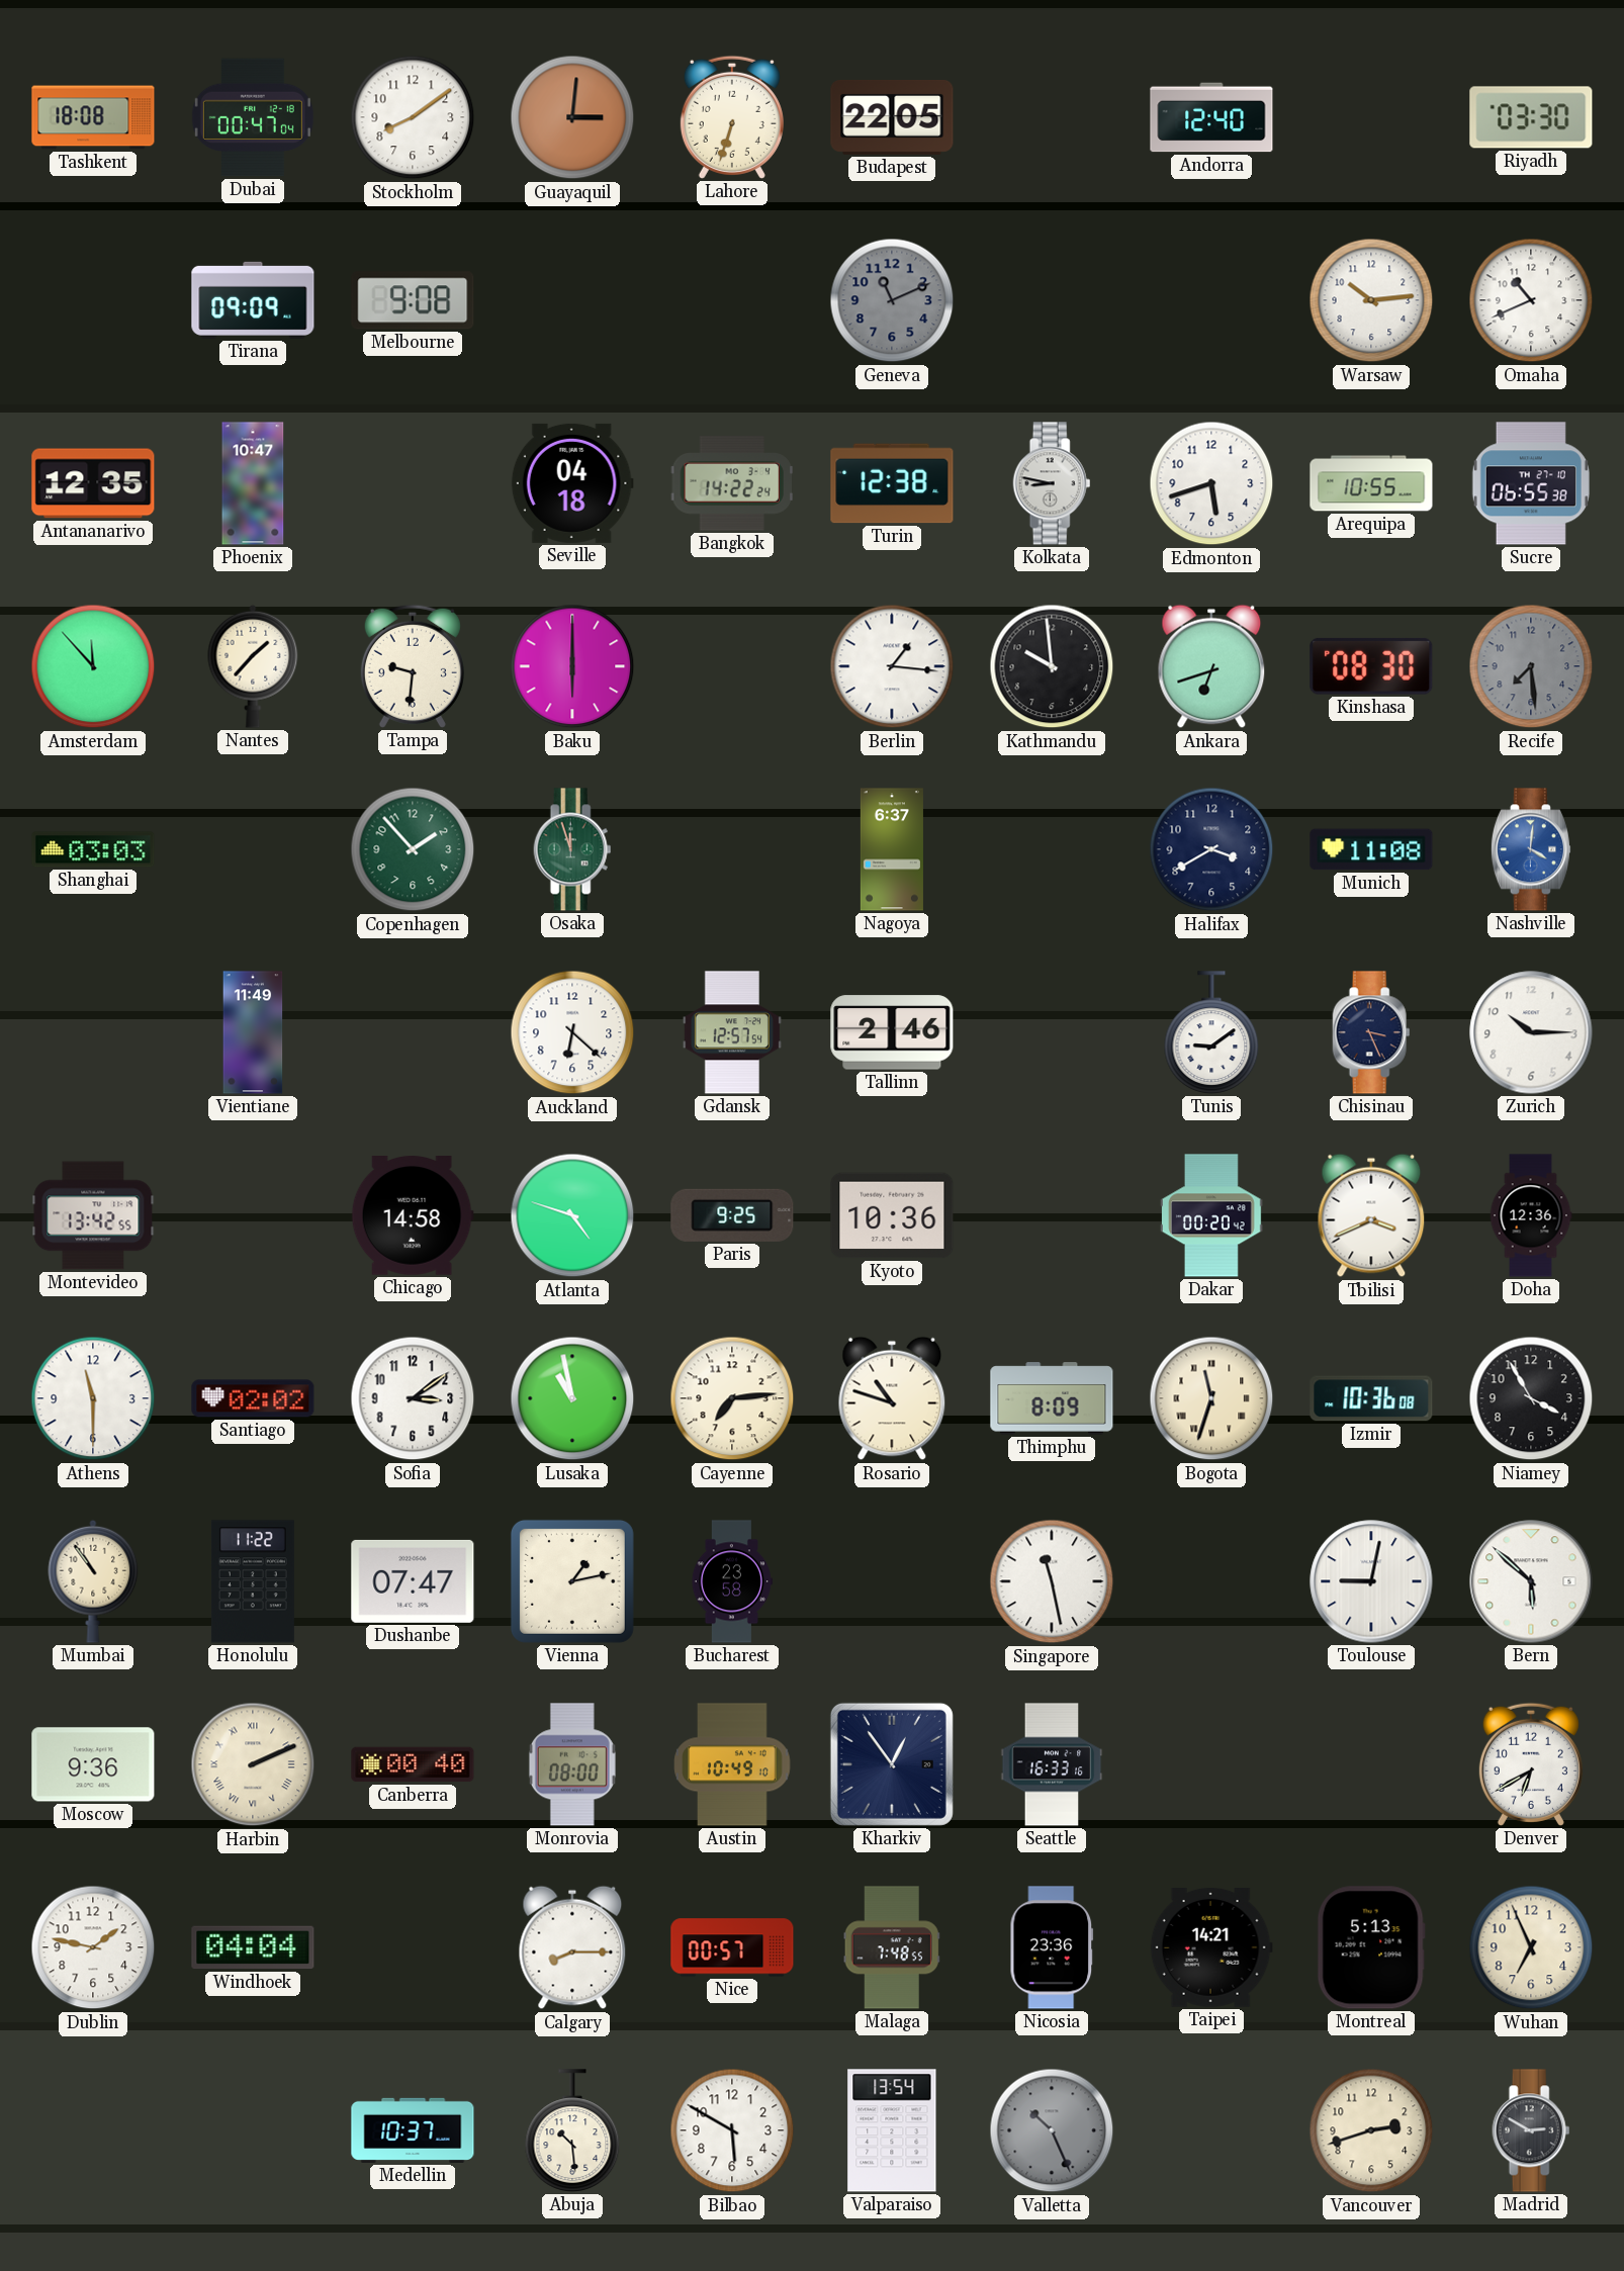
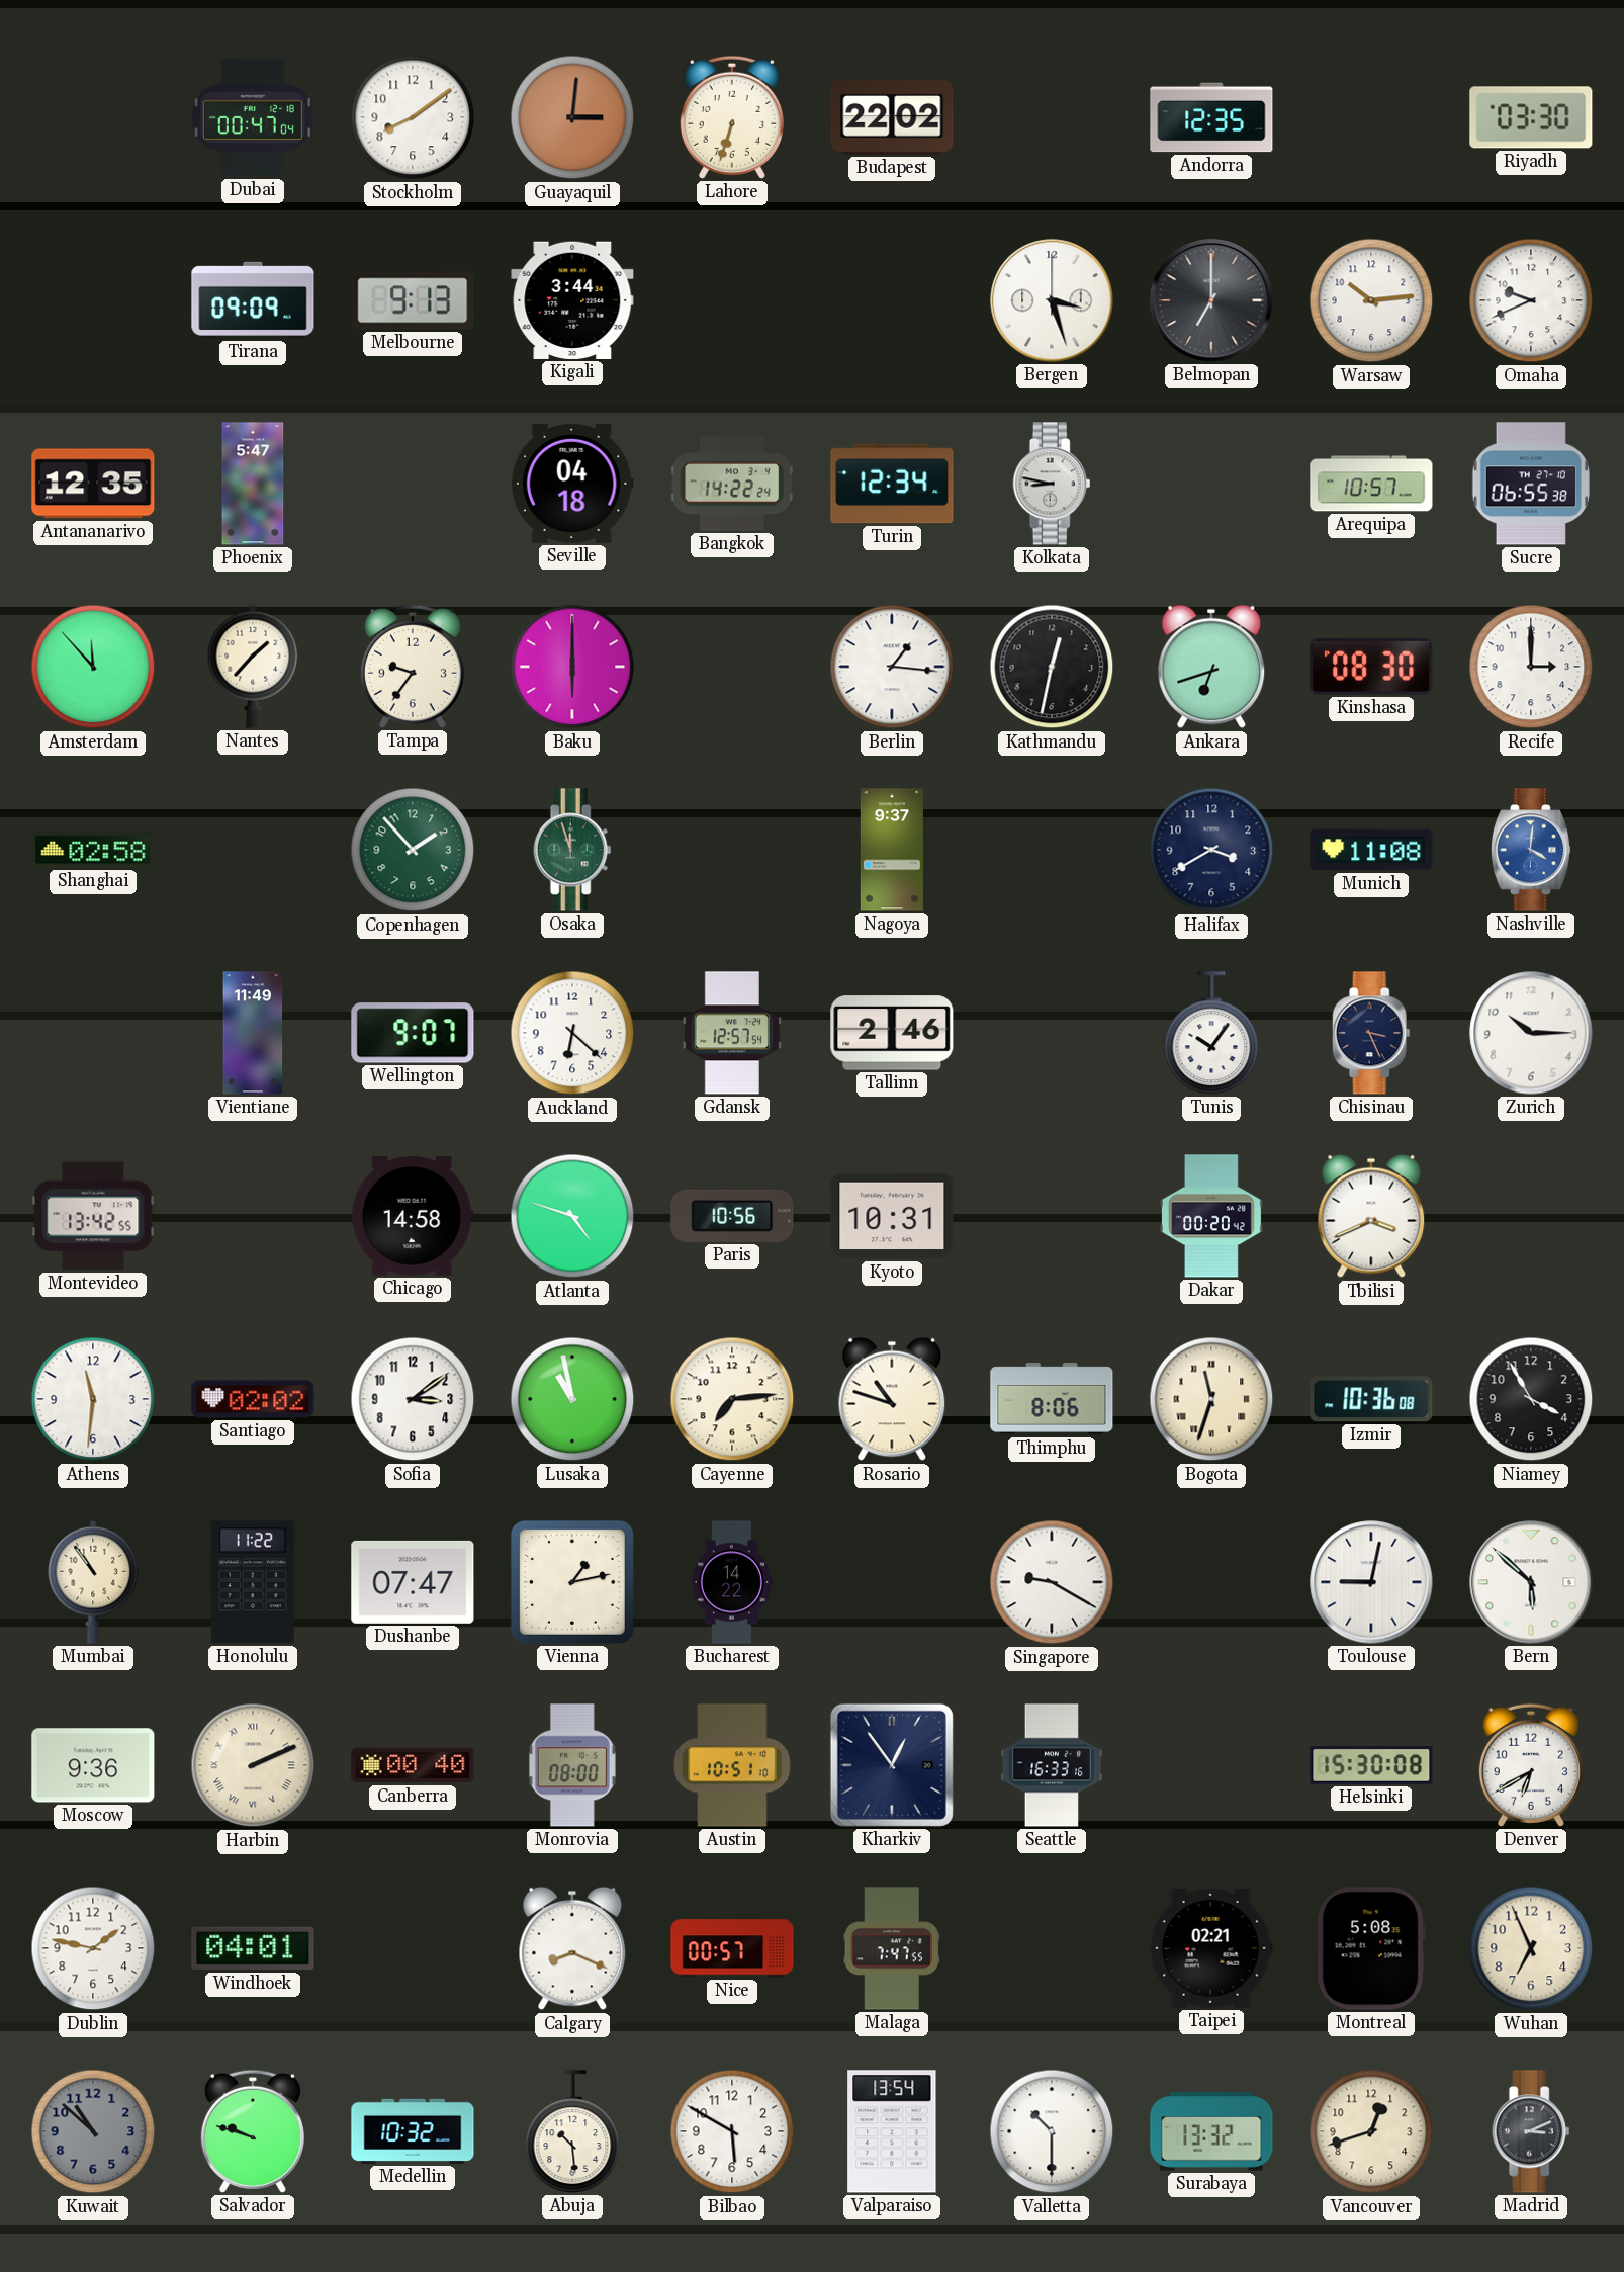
Tashkent: 18:08 -> none (93, 117)
Budapest: 22:05 -> 22:02 (892, 117)
Andorra: 12:40 -> 12:35 (1211, 117)
Melbourne: 9:08 -> 9:13 (413, 300)
Kigali: none -> 3:44 (572, 300)
Geneva: 11:11 -> none (892, 300)
Bergen: none -> 3:27 (1052, 300)
Belmopan: none -> 7:00 (1211, 300)
Omaha: 10:41 -> 9:41 (1531, 300)
Phoenix: 10:47 -> 5:47 (253, 484)
Turin: 12:38 -> 12:34 (892, 484)
Edmonton: 5:42 -> none (1211, 483)
Arequipa: 10:55 -> 10:57 (1371, 484)
Tampa: 9:31 -> 9:36 (413, 667)
Kathmandu: 9:59 -> 12:32 (1052, 667)
Recife: 7:29 -> 3:00 (1531, 667)
Recife dial: grey -> white (1531, 667)
Shanghai: 03:03 -> 02:58 (93, 850)
Nagoya: 6:37 -> 9:37 (892, 850)
Wellington: none -> 9:07 (413, 1033)
Tunis: 9:09 -> 10:06 (1211, 1033)
Paris: 9:25 -> 10:56 (732, 1216)
Kyoto: 10:36 -> 10:31 (892, 1216)
Doha: 12:36 -> none (1531, 1215)
Athens: 11:30 -> 11:31 (93, 1399)
Thimphu: 8:09 -> 8:06 (1052, 1399)
Bucharest: 23:58 -> 14:22 (732, 1582)
Singapore: 11:28 -> 9:20 (1052, 1582)
Austin: 10:49 -> 10:51 (732, 1765)
Helsinki: none -> 15:30 (1371, 1766)
Windhoek: 04:04 -> 04:01 (253, 1948)
Calgary: 8:15 -> 8:19 (572, 1948)
Malaga: 7:48 -> 7:47 (892, 1948)
Nicosia: 23:36 -> none (1052, 1947)
Taipei: 14:21 -> 02:21 (1211, 1949)
Montreal: 5:13 -> 5:08 (1371, 1948)
Kuwait: none -> 10:52 (93, 2131)
Salvador: none -> 9:48 (253, 2131)
Medellin: 10:37 -> 10:32 (413, 2131)
Valletta: 10:26 -> 10:30 (1052, 2131)
Valletta dial: grey -> white (1052, 2131)
Surabaya: none -> 13:32 (1211, 2131)
Vancouver: 2:42 -> 12:42 (1371, 2131)
Madrid: 2:50 -> 3:11 (1531, 2131)
